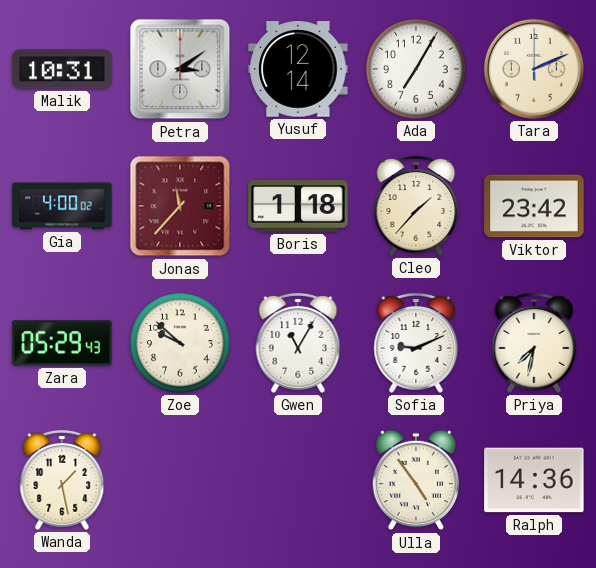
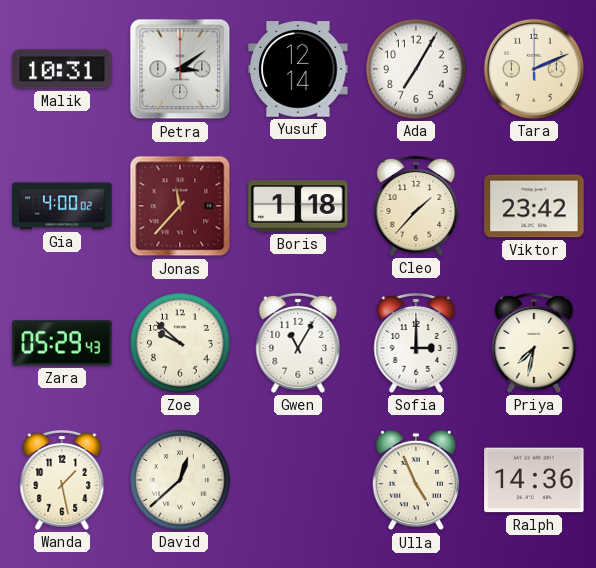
Sofia: 9:11 -> 3:00 (416, 344)
David: none -> 12:38 (180, 480)
Ulla: 4:54 -> 4:56 (415, 480)
